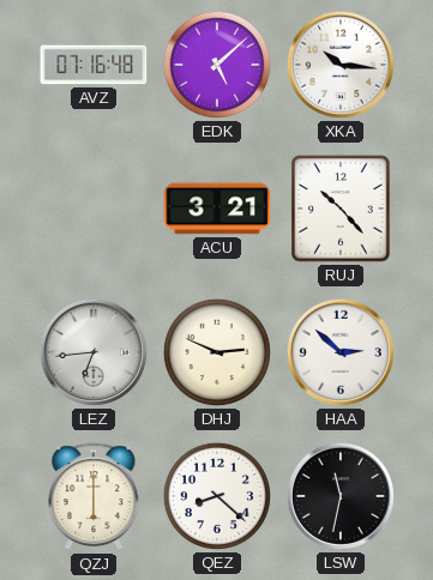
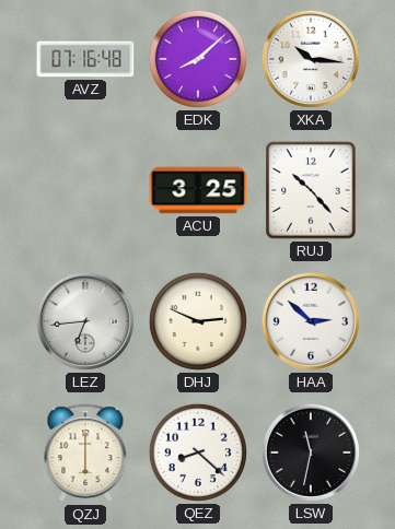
EDK: 5:08 -> 8:08 (198, 59)
ACU: 3:21 -> 3:25 (198, 190)
